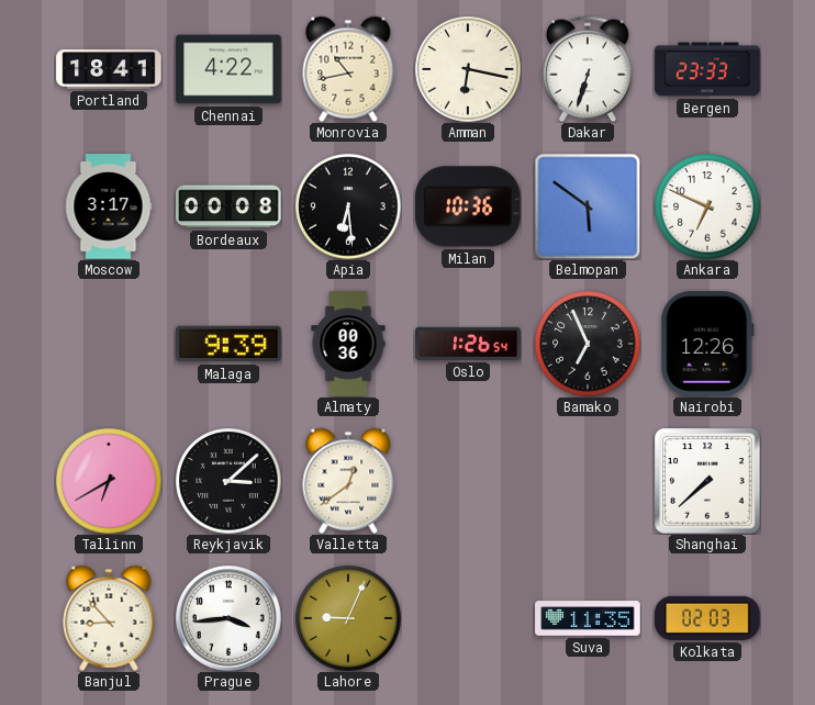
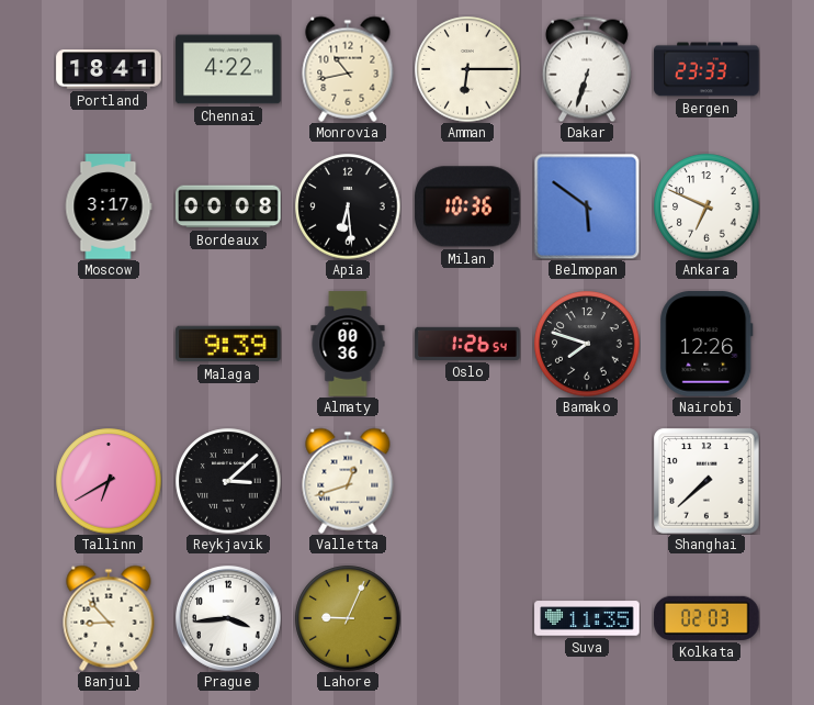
Amman: 6:17 -> 6:15 (467, 69)
Bamako: 6:56 -> 7:48 (587, 344)
Valletta: 12:39 -> 12:42 (348, 481)
